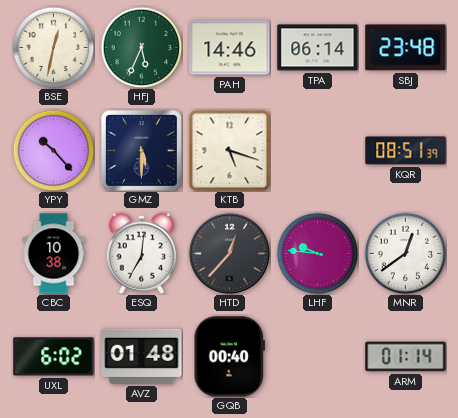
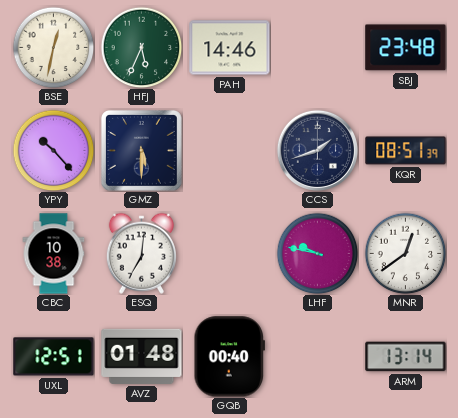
TPA: 06:14 -> none (318, 48)
KTB: 5:18 -> none (229, 150)
CCS: none -> 1:42 (317, 150)
HTD: 12:37 -> none (229, 253)
LHF: 9:46 -> 9:47 (317, 253)
UXL: 6:02 -> 12:51 (54, 357)
ARM: 01:14 -> 13:14 (406, 357)
